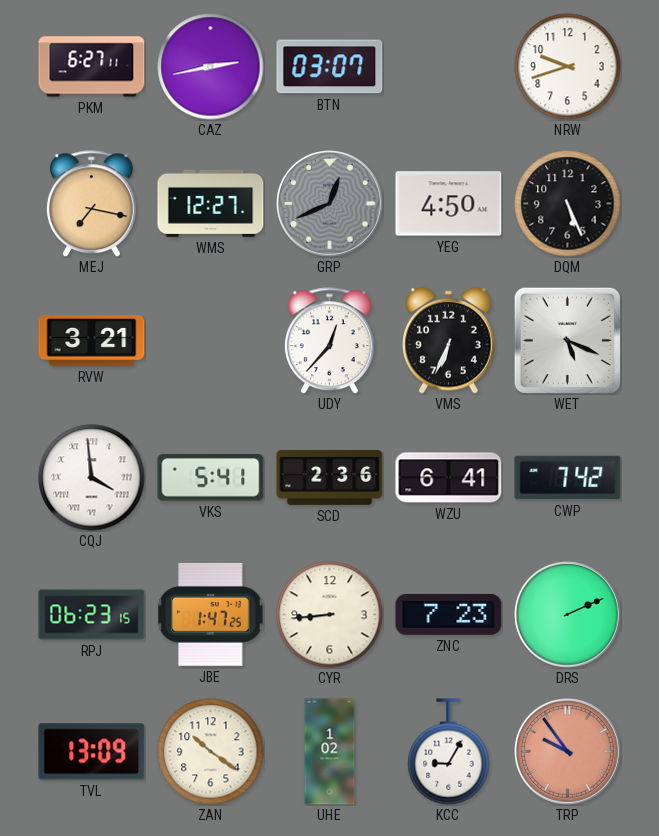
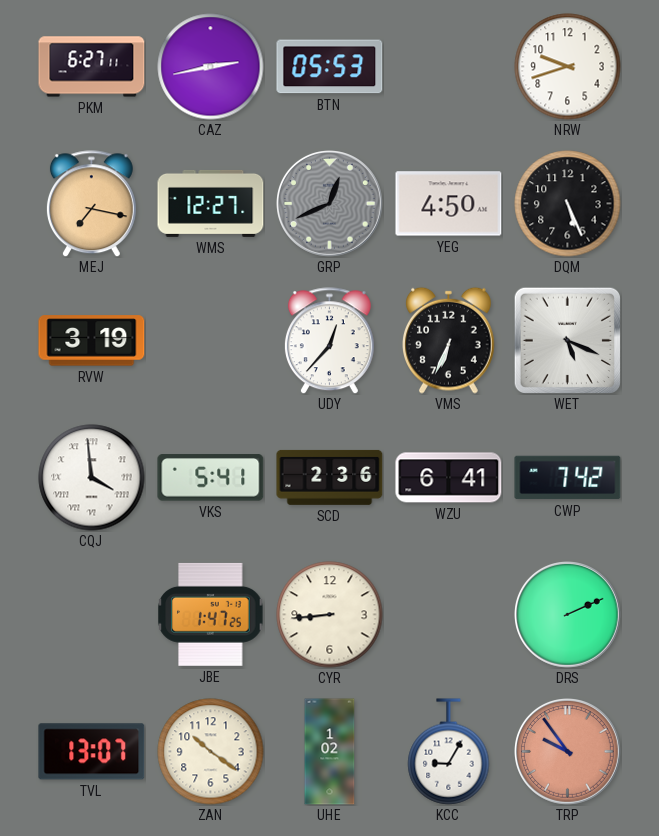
BTN: 03:07 -> 05:53 (330, 67)
RVW: 3:21 -> 3:19 (92, 341)
RPJ: 06:23 -> none (92, 615)
ZNC: 7:23 -> none (449, 614)
TVL: 13:09 -> 13:07 (92, 752)
